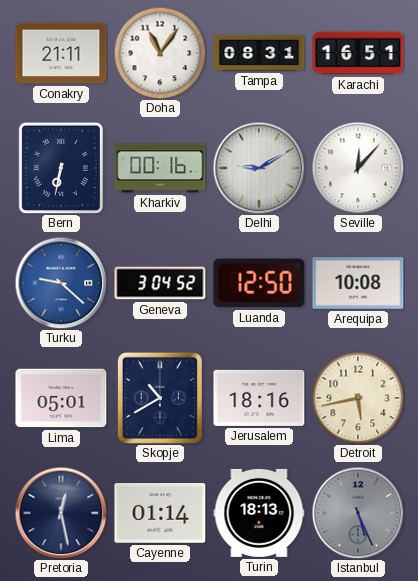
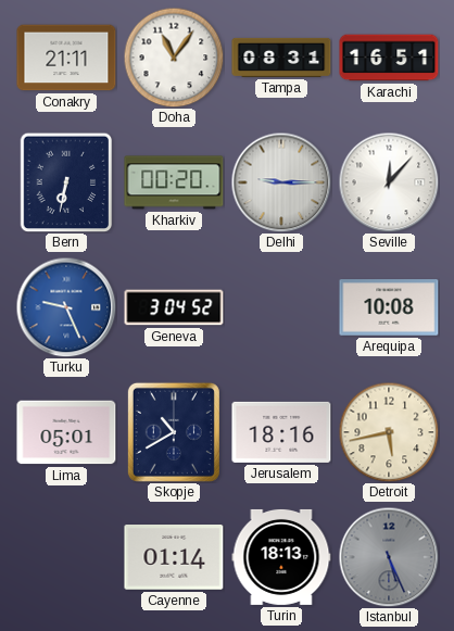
Kharkiv: 00:16 -> 00:20 (174, 182)
Delhi: 9:10 -> 9:15 (281, 182)
Turku: 9:22 -> 9:26 (66, 307)
Luanda: 12:50 -> none (259, 283)
Pretoria: 12:28 -> none (61, 513)
